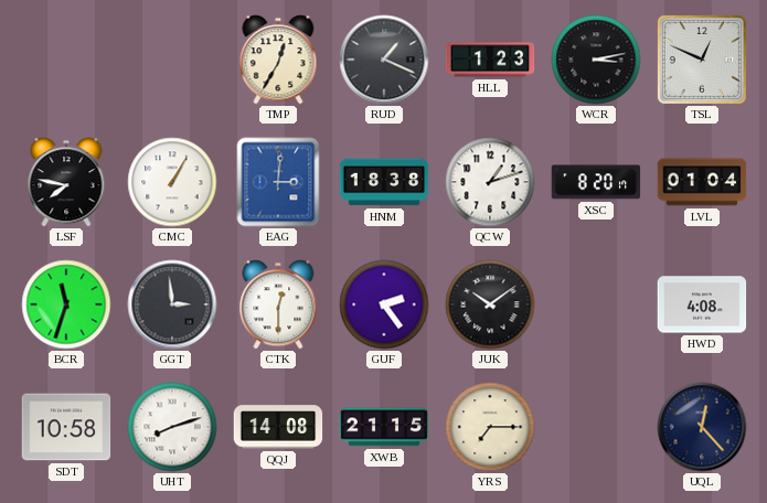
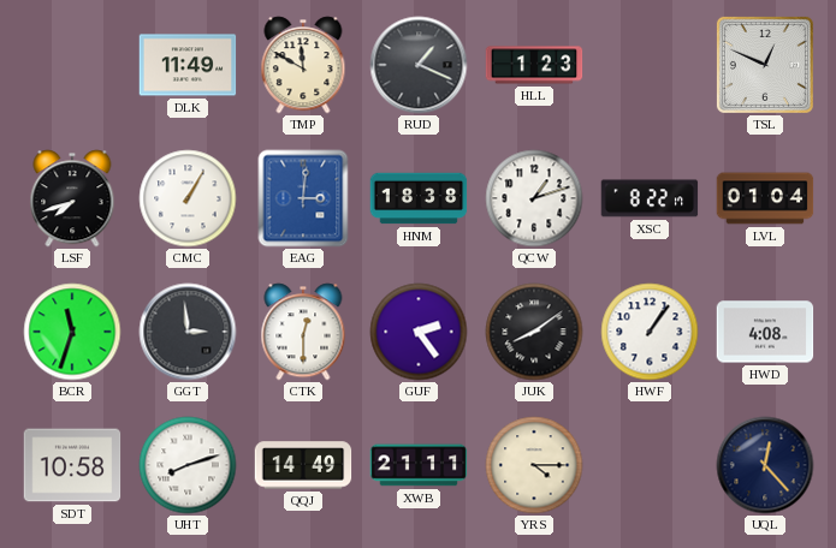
DLK: none -> 11:49 (188, 65)
TMP: 12:35 -> 11:50 (303, 65)
WCR: 3:13 -> none (596, 60)
LSF: 7:47 -> 7:42 (72, 198)
XSC: 8:20 -> 8:22 (650, 198)
JUK: 10:09 -> 8:09 (534, 332)
HWF: none -> 1:06 (650, 332)
QQJ: 14:08 -> 14:49 (303, 465)
XWB: 21:15 -> 21:11 (419, 465)
YRS: 7:15 -> 4:15 (534, 465)
